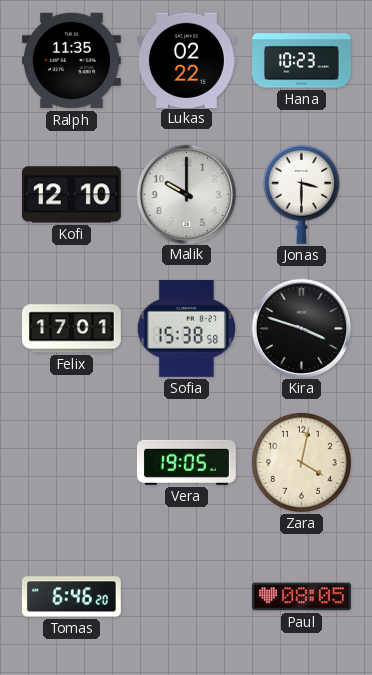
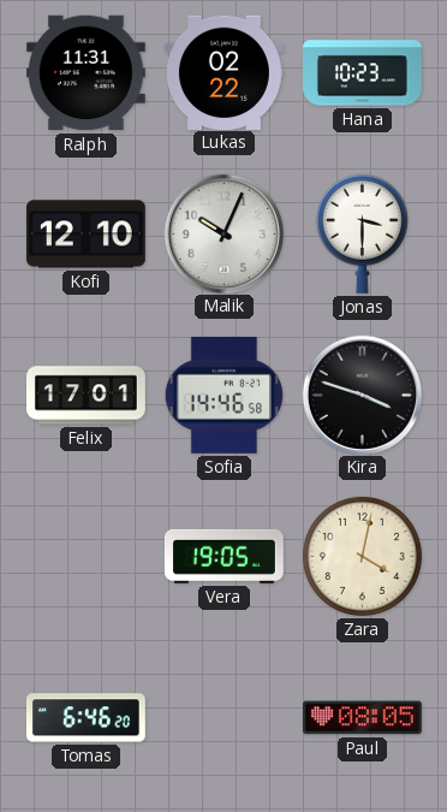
Ralph: 11:35 -> 11:31 (85, 73)
Malik: 10:00 -> 10:04 (223, 233)
Sofia: 15:38 -> 14:46 (225, 395)
